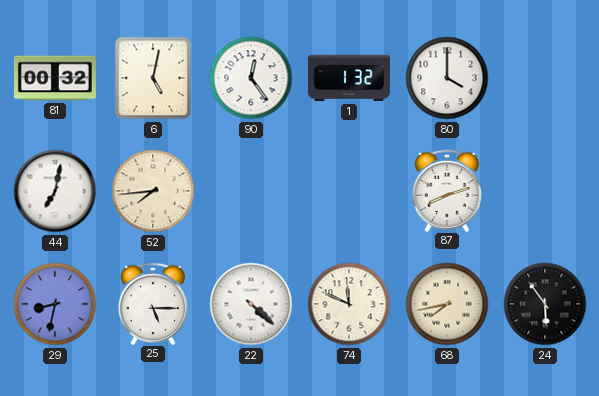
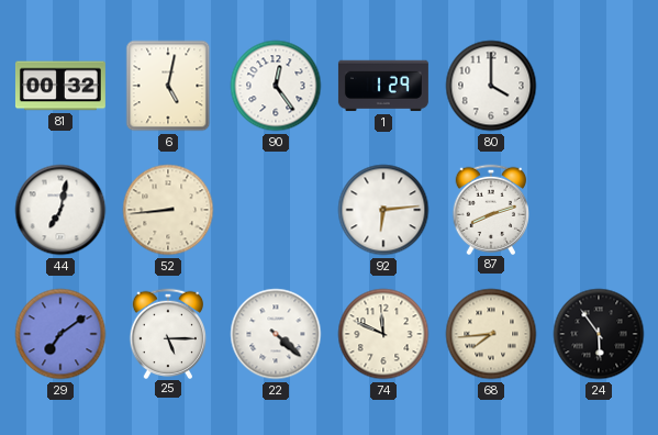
1: 1:32 -> 1:29 (383, 86)
52: 7:44 -> 8:44 (168, 210)
92: none -> 6:14 (383, 210)
29: 8:32 -> 7:09 (60, 334)
68: 7:43 -> 7:44 (491, 334)
